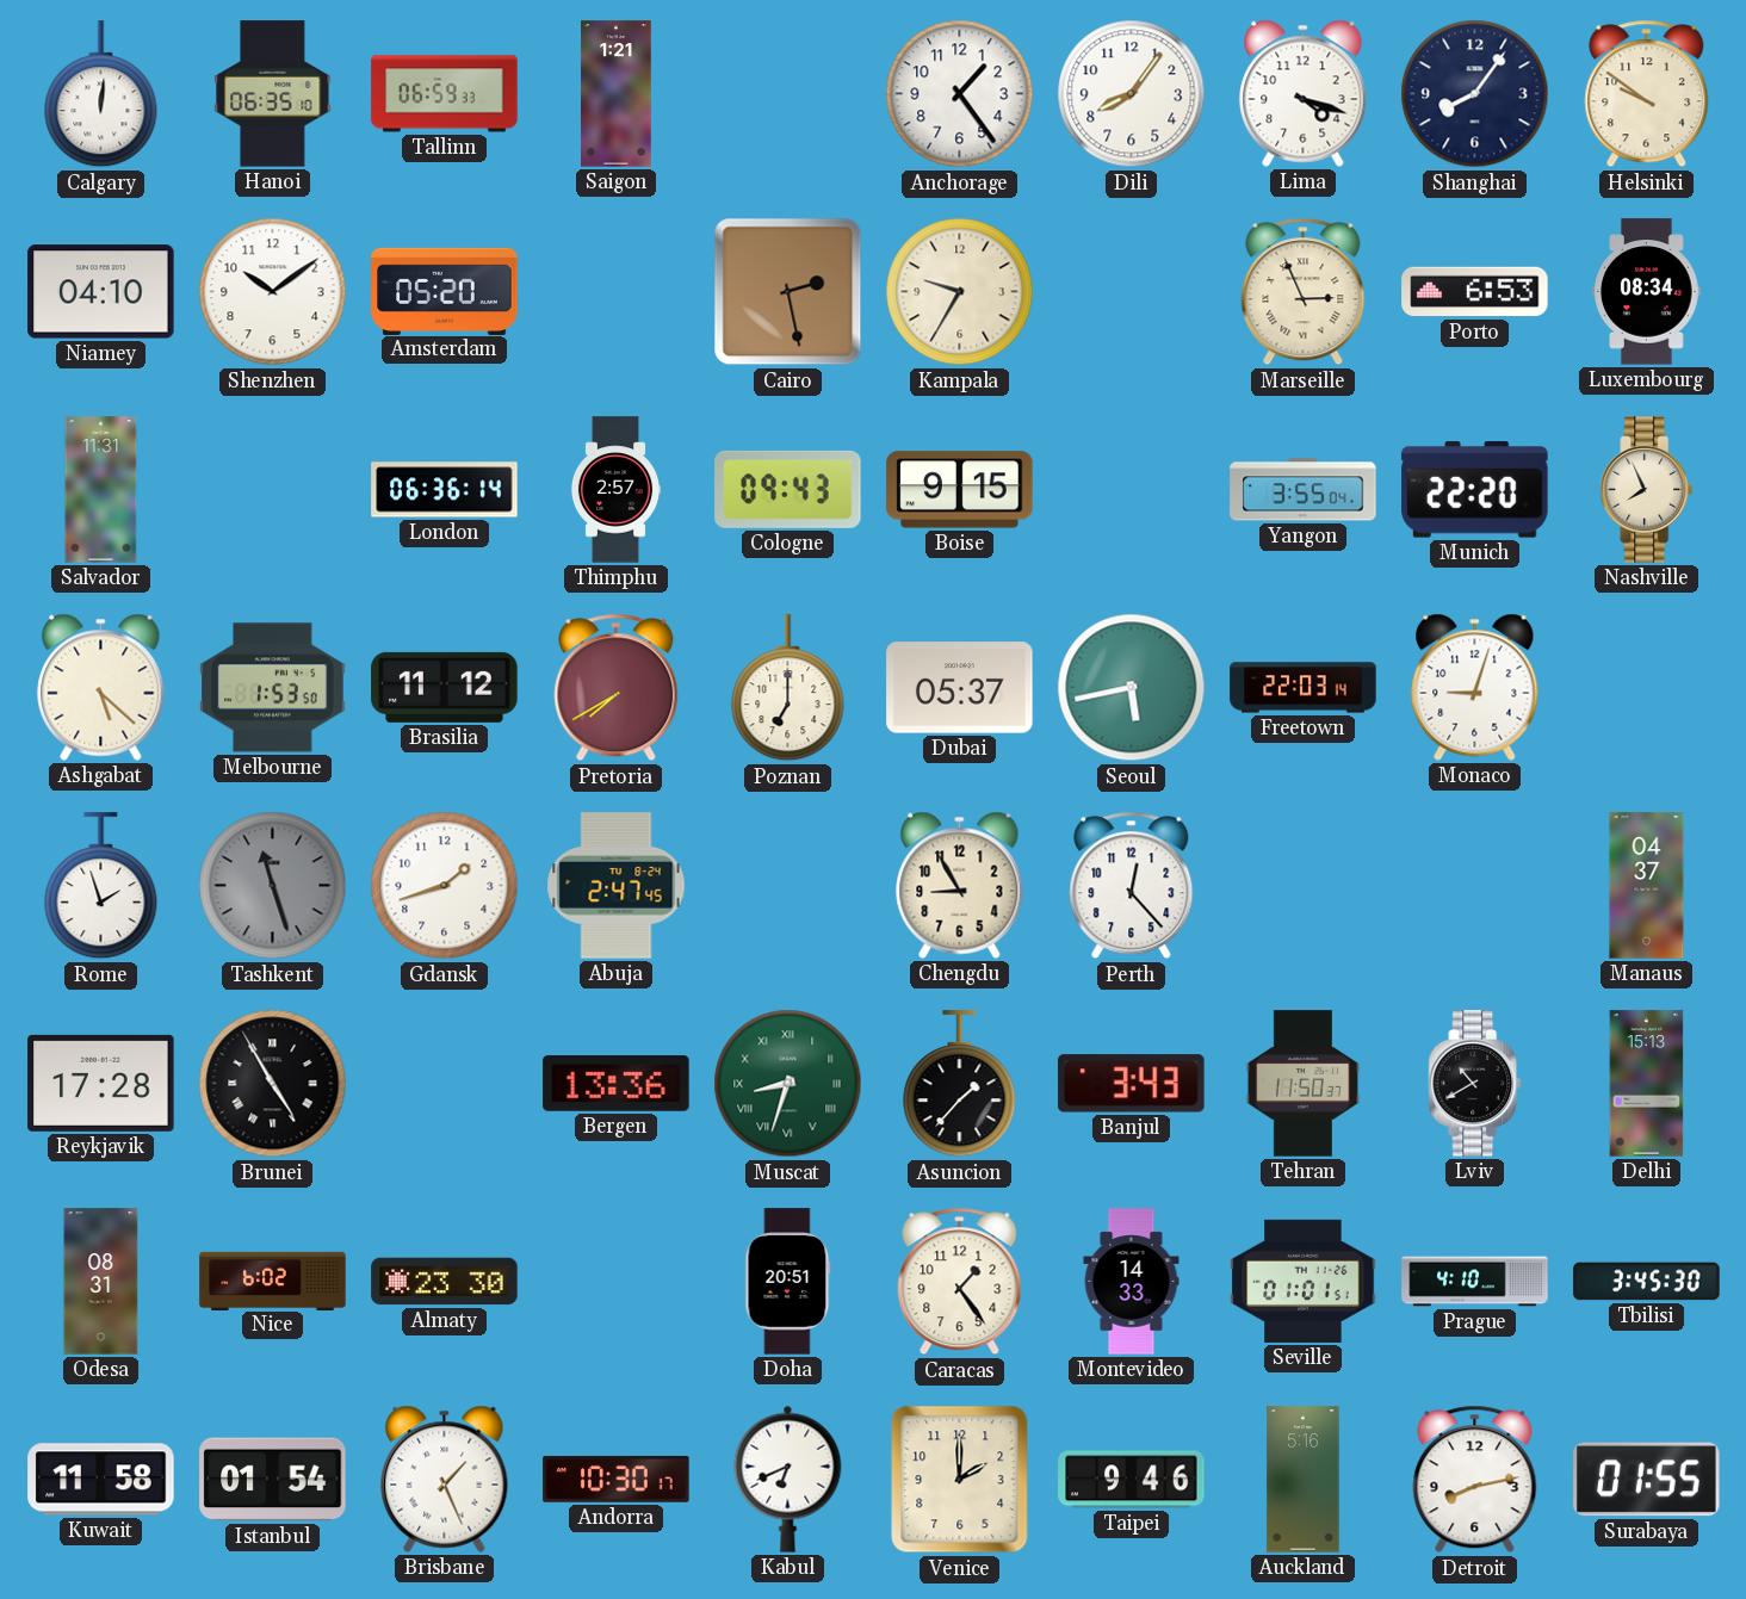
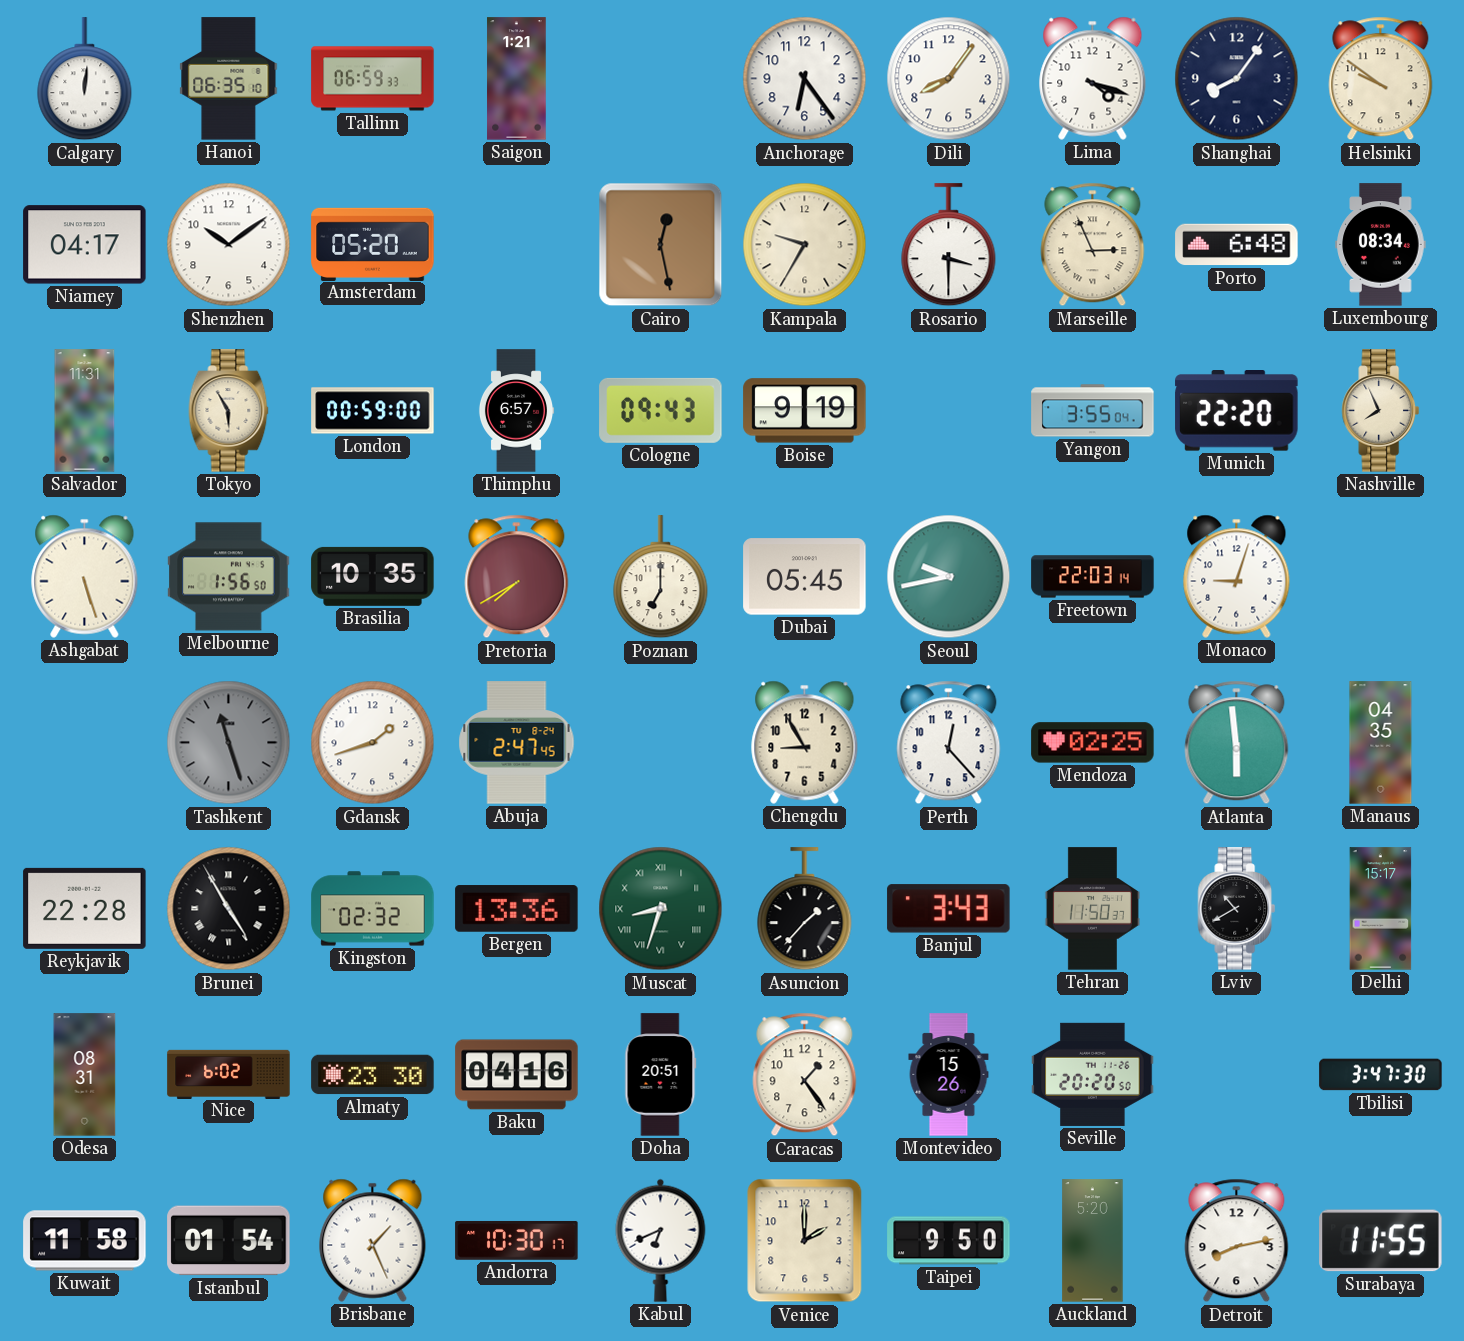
Anchorage: 1:24 -> 6:24 (805, 79)
Niamey: 04:10 -> 04:17 (85, 245)
Cairo: 2:28 -> 12:28 (661, 245)
Rosario: none -> 3:30 (949, 245)
Porto: 6:53 -> 6:48 (1237, 245)
Tokyo: none -> 5:55 (229, 411)
London: 06:36 -> 00:59 (373, 411)
Thimphu: 2:57 -> 6:57 (516, 411)
Boise: 9:15 -> 9:19 (805, 411)
Ashgabat: 5:22 -> 5:27 (85, 576)
Melbourne: 1:53 -> 1:56 (229, 577)
Brasilia: 11:12 -> 10:35 (373, 576)
Dubai: 05:37 -> 05:45 (805, 577)
Seoul: 5:43 -> 9:43 (949, 577)
Rome: 1:57 -> none (101, 886)
Mendoza: none -> 02:25 (1093, 743)
Atlanta: none -> 5:59 (1237, 743)
Manaus: 04:37 -> 04:35 (1381, 743)
Reykjavik: 17:28 -> 22:28 (85, 908)
Kingston: none -> 02:32 (373, 909)
Delhi: 15:13 -> 15:17 (1381, 909)
Baku: none -> 04:16 (517, 1075)
Montevideo: 14:33 -> 15:26 (949, 1075)
Seville: 01:01 -> 20:20 (1093, 1074)
Prague: 4:10 -> none (1475, 1282)
Tbilisi: 3:45 -> 3:47 (1381, 1075)
Taipei: 9:46 -> 9:50 (949, 1241)
Auckland: 5:16 -> 5:20 (1093, 1241)
Surabaya: 01:55 -> 11:55 (1381, 1241)
